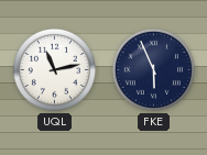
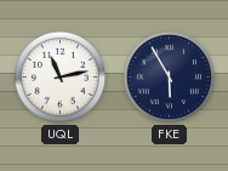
FKE: 5:56 -> 5:55 (169, 76)
